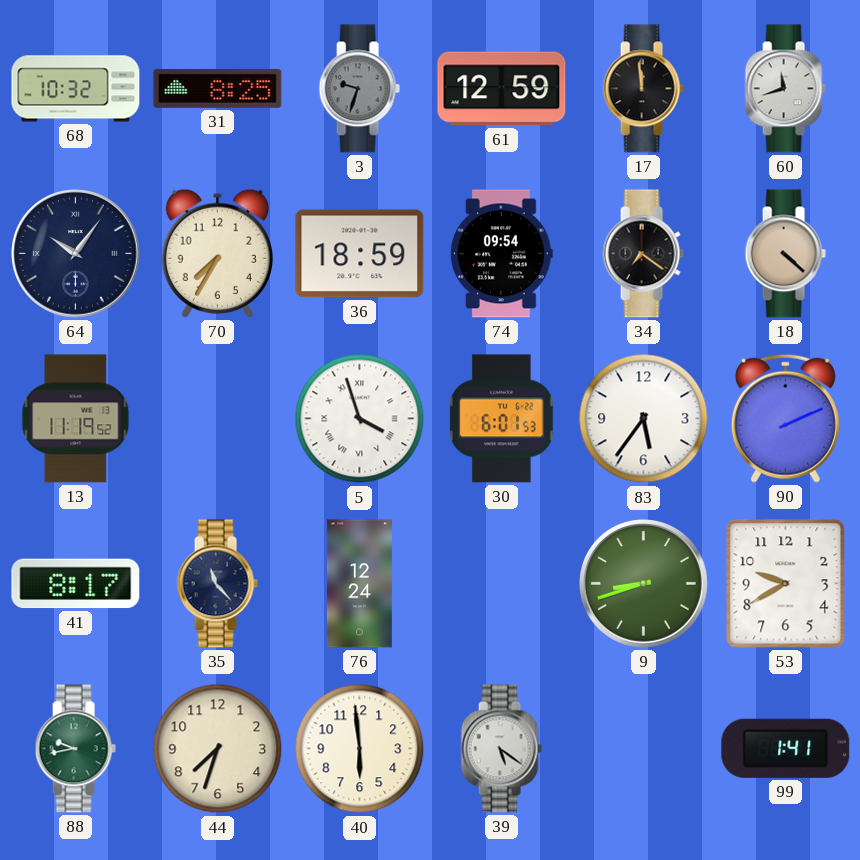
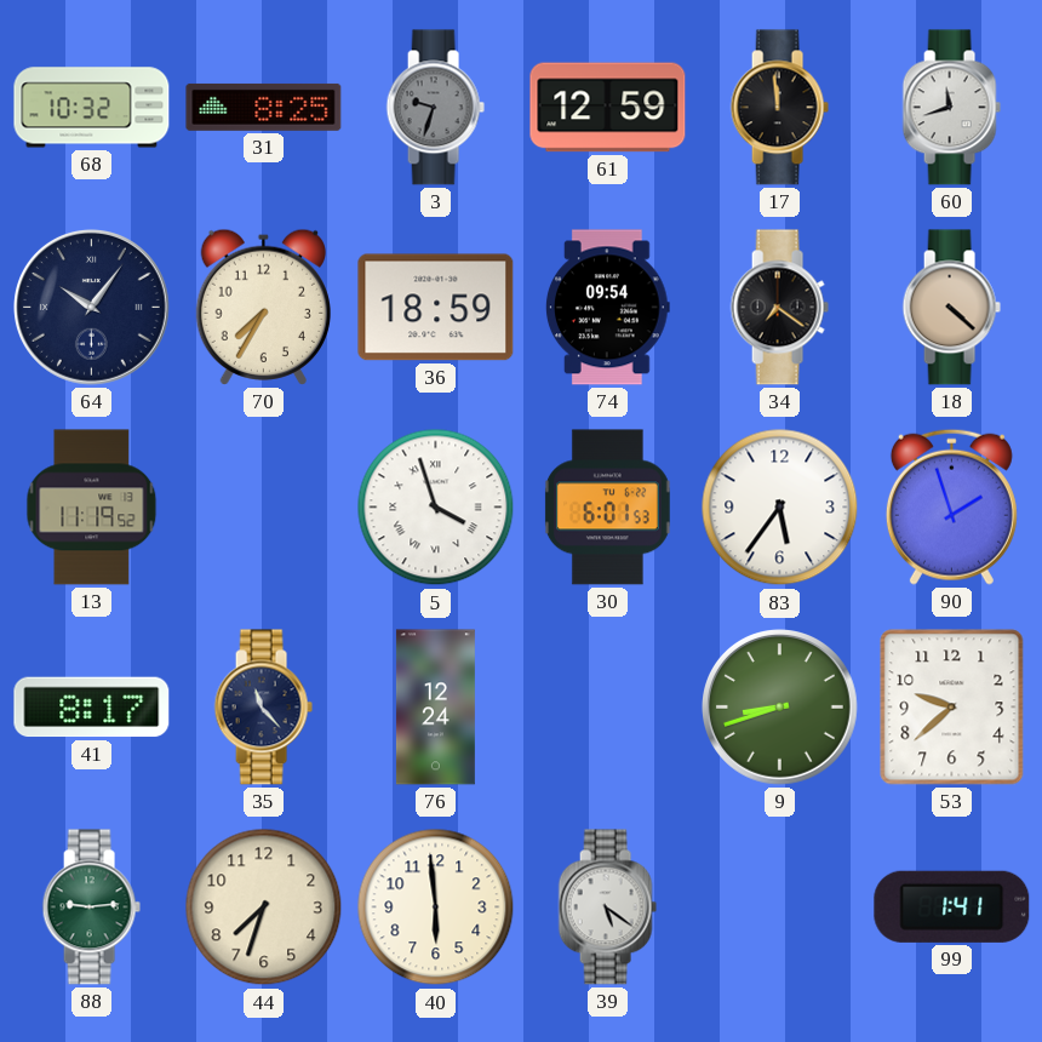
90: 2:11 -> 1:57 (951, 506)
53: 9:40 -> 9:38 (952, 708)
88: 9:43 -> 9:14 (91, 908)
